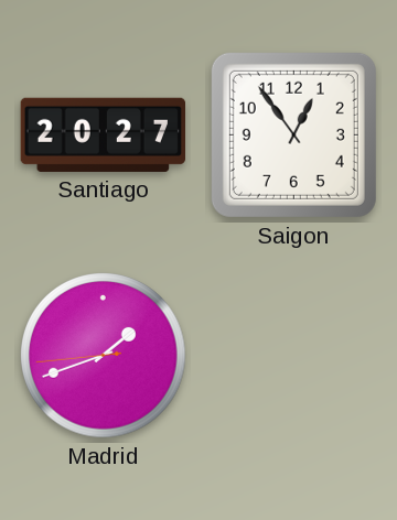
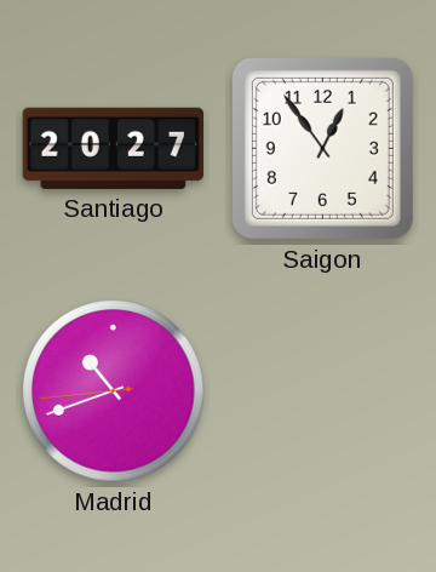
Madrid: 1:41 -> 10:41 (114, 391)
